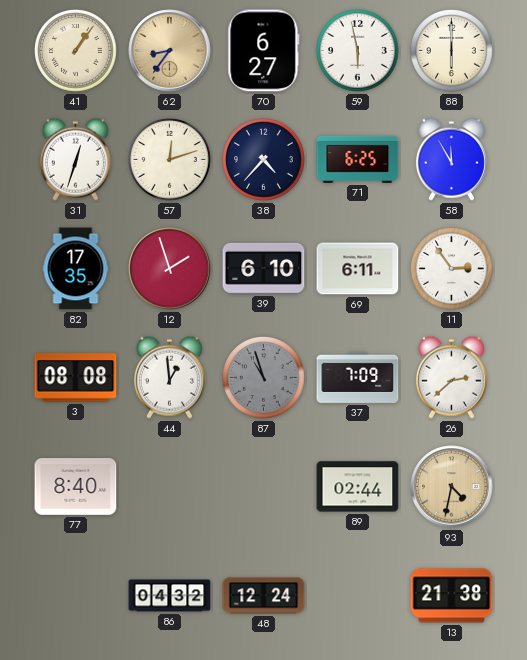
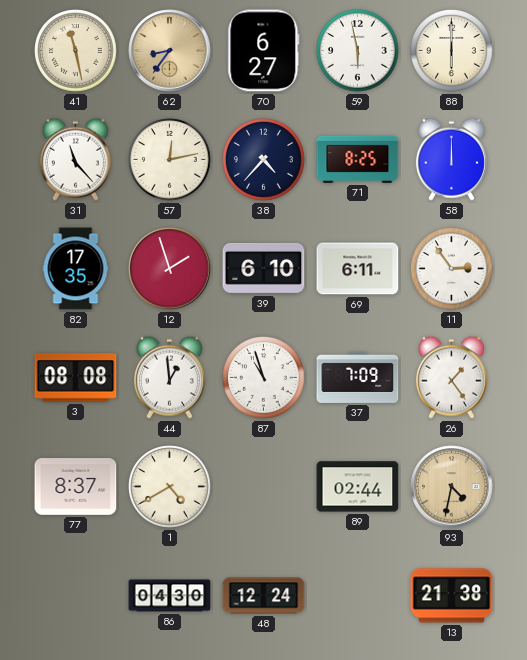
41: 1:06 -> 11:28 (76, 51)
31: 12:33 -> 11:23 (75, 159)
57: 12:12 -> 12:13 (170, 160)
71: 6:25 -> 8:25 (358, 159)
58: 11:55 -> 12:00 (451, 159)
87 dial: grey -> white (264, 378)
26: 2:38 -> 1:24 (451, 377)
77: 8:40 -> 8:37 (76, 487)
1: none -> 4:40 (170, 487)
86: 04:32 -> 04:30 (170, 596)
